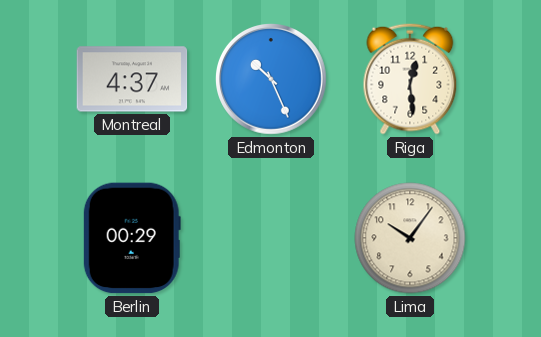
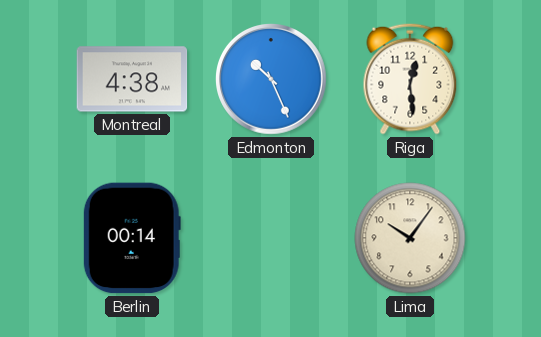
Montreal: 4:37 -> 4:38 (132, 79)
Berlin: 00:29 -> 00:14 (132, 238)
